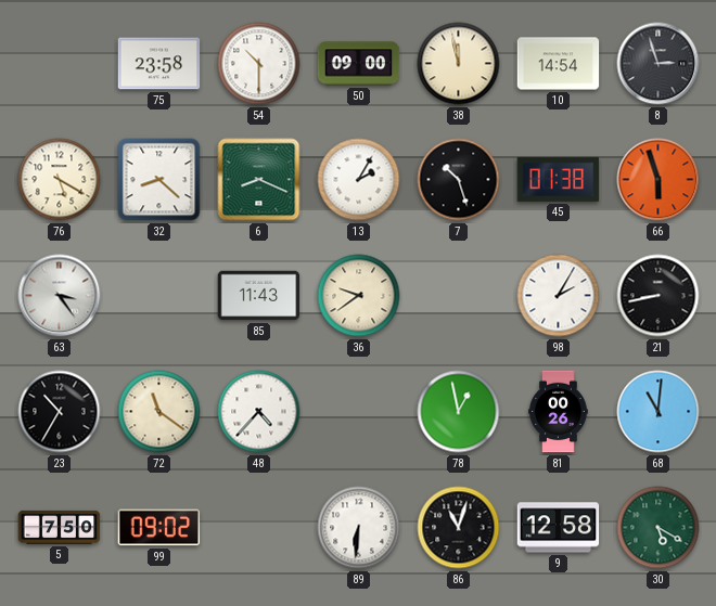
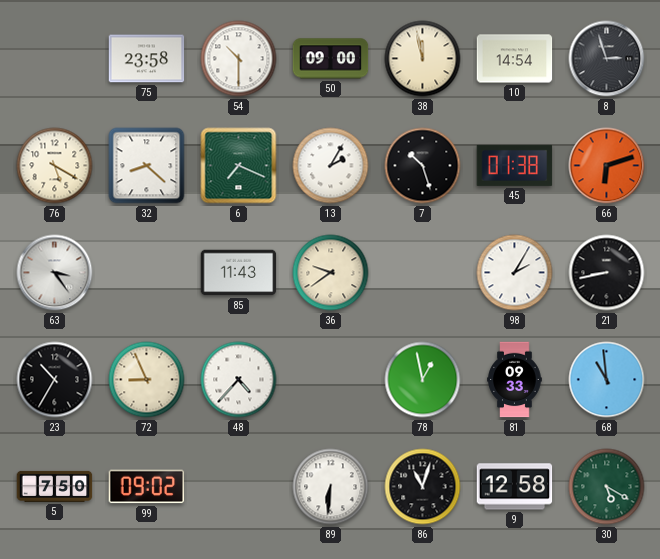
6: 8:19 -> 7:19 (239, 166)
66: 5:57 -> 6:12 (607, 166)
72: 11:21 -> 8:56 (147, 380)
81: 00:26 -> 09:33 (515, 380)
68: 11:01 -> 10:59 (607, 380)
